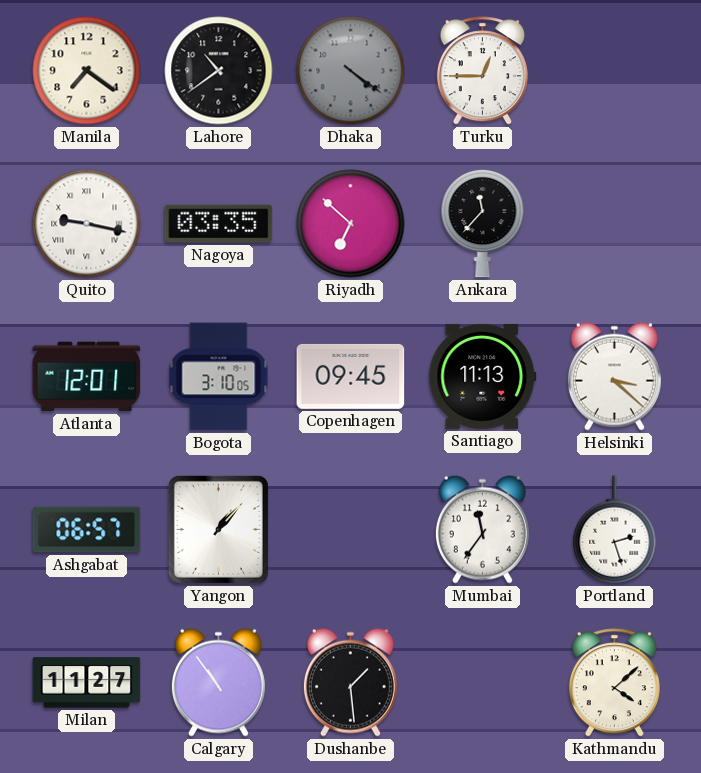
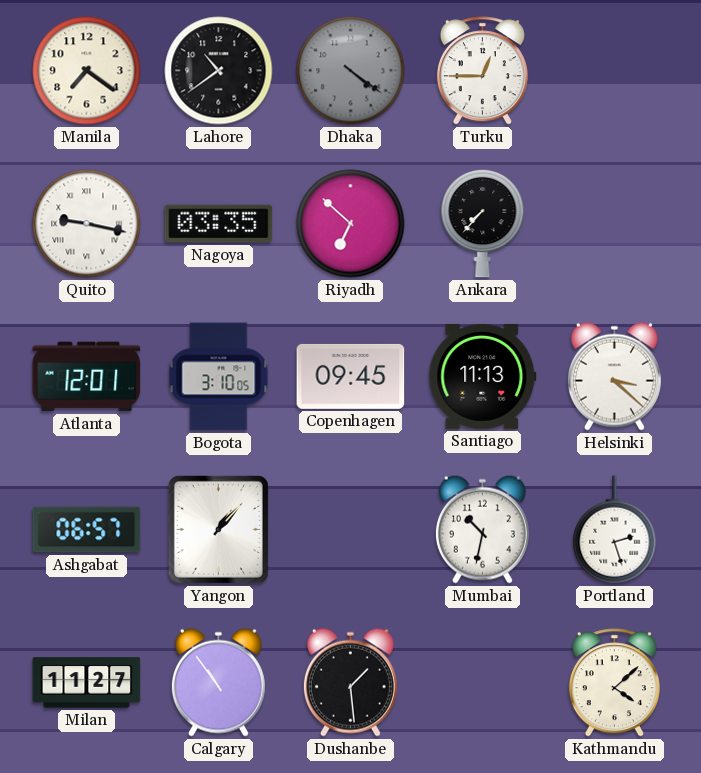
Ankara: 11:37 -> 7:37 (483, 223)
Mumbai: 11:36 -> 10:32 (482, 529)
